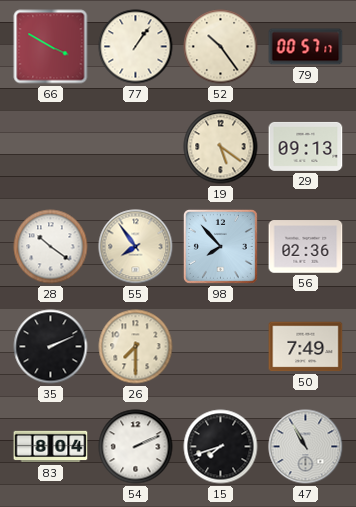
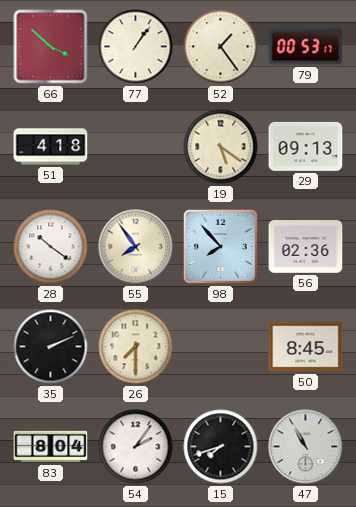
66: 3:50 -> 3:52 (51, 47)
52: 10:24 -> 1:24 (221, 47)
79: 00:57 -> 00:53 (306, 47)
51: none -> 4:18 (51, 147)
50: 7:49 -> 8:45 (306, 347)
54: 2:11 -> 2:06 (136, 447)
